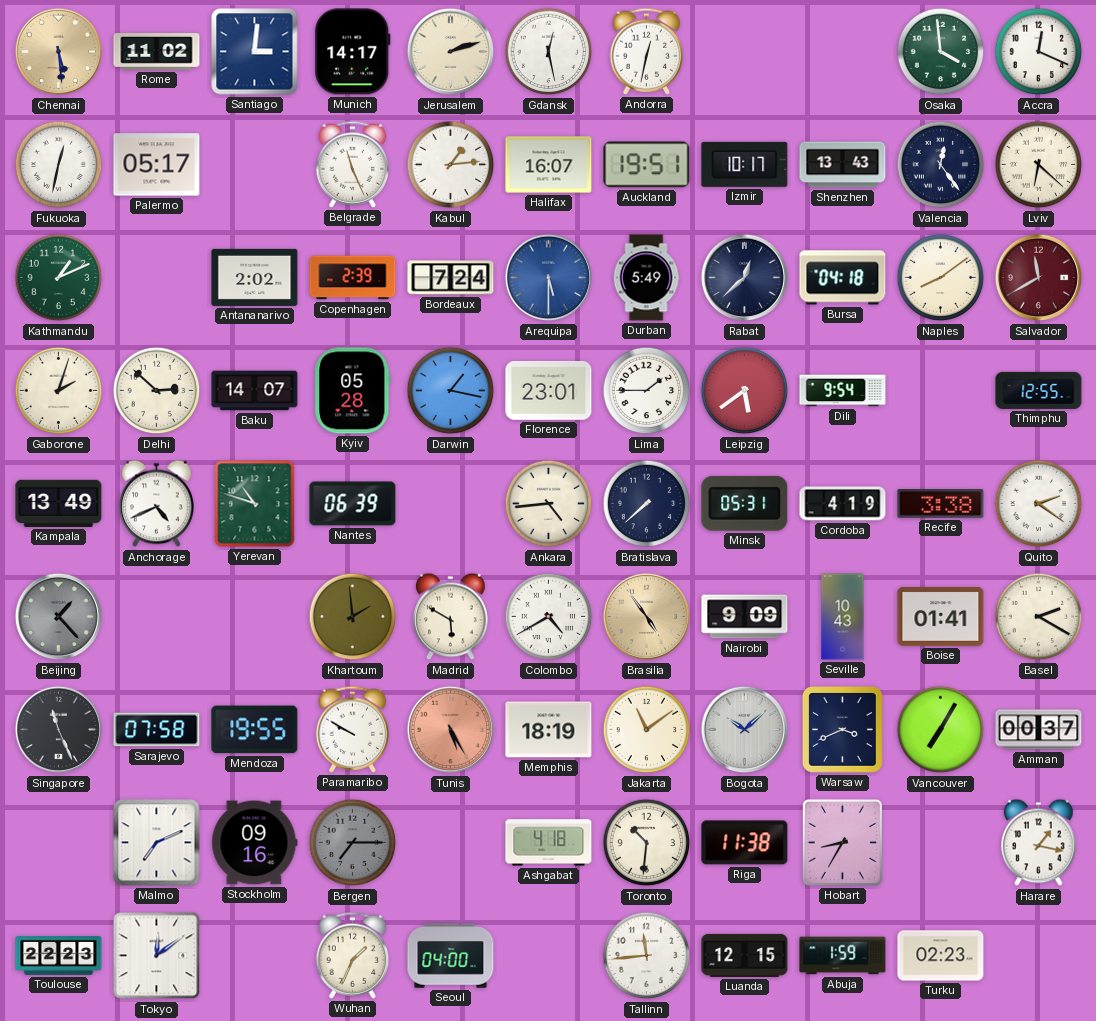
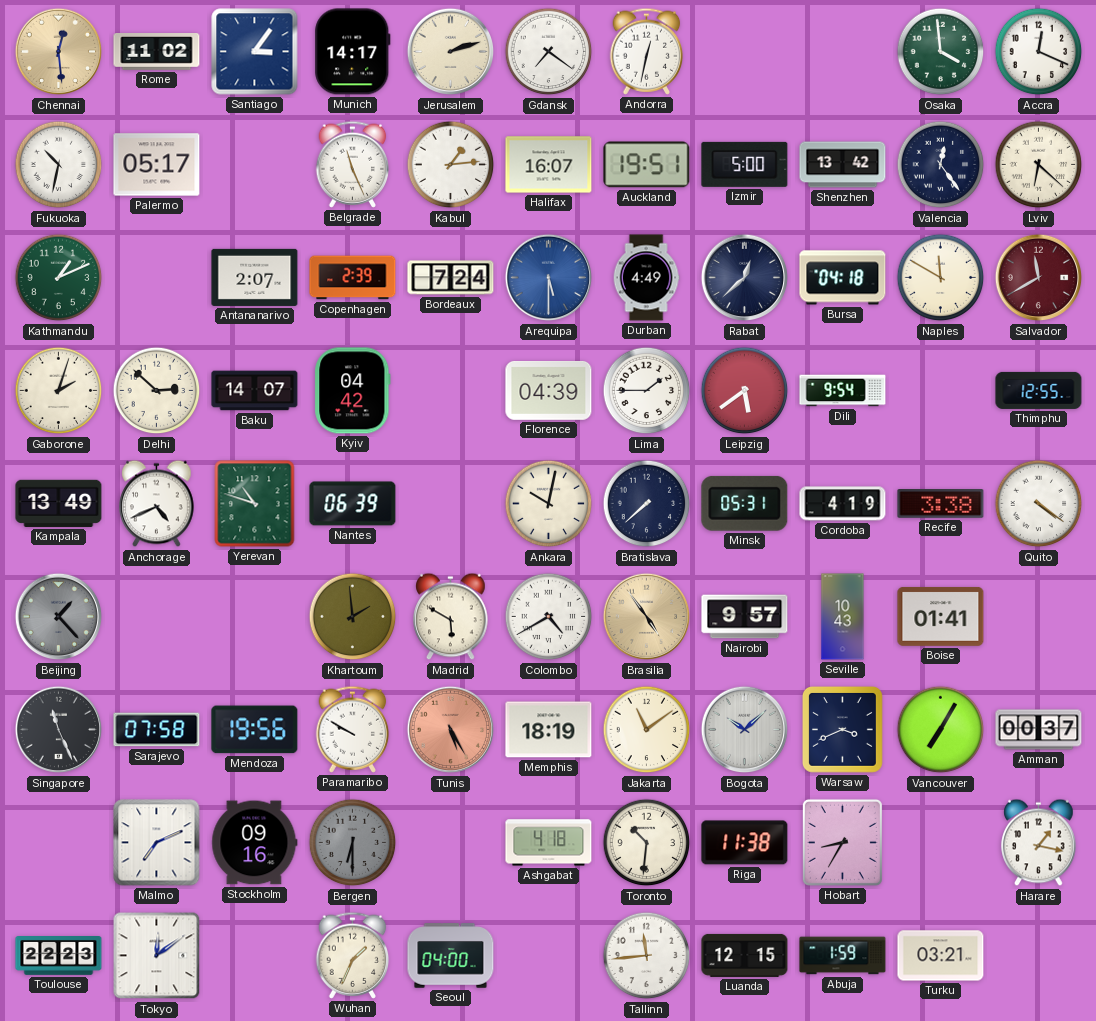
Chennai: 5:29 -> 12:29 (59, 52)
Santiago: 3:01 -> 3:06 (255, 52)
Gdansk: 12:28 -> 7:21 (549, 52)
Fukuoka: 12:32 -> 10:32 (59, 165)
Izmir: 10:17 -> 5:00 (745, 164)
Shenzhen: 13:43 -> 13:42 (843, 165)
Antananarivo: 2:02 -> 2:07 (255, 277)
Durban: 5:49 -> 4:49 (646, 278)
Naples: 8:09 -> 11:50 (941, 278)
Kyiv: 05:28 -> 04:42 (353, 391)
Darwin: 1:17 -> none (451, 391)
Florence: 23:01 -> 04:39 (549, 390)
Ankara: 4:44 -> 10:02 (549, 504)
Quito: 2:21 -> 4:21 (1039, 504)
Nairobi: 9:09 -> 9:57 (745, 617)
Basel: 2:20 -> none (1039, 617)
Mendoza: 19:55 -> 19:56 (255, 730)
Bergen: 7:15 -> 6:30 (353, 843)
Turku: 02:23 -> 03:21 (941, 956)
